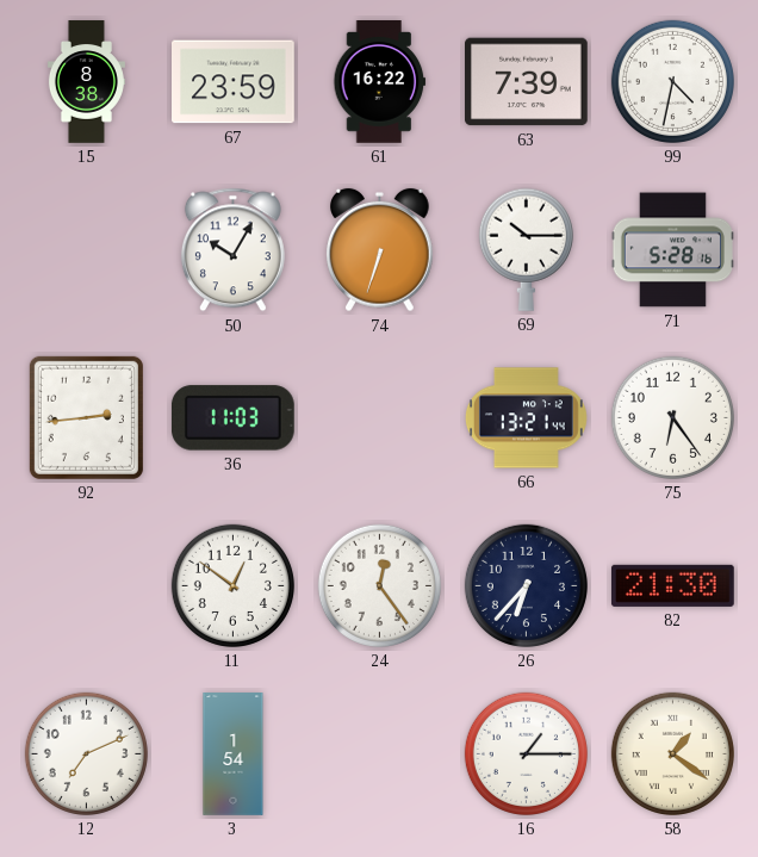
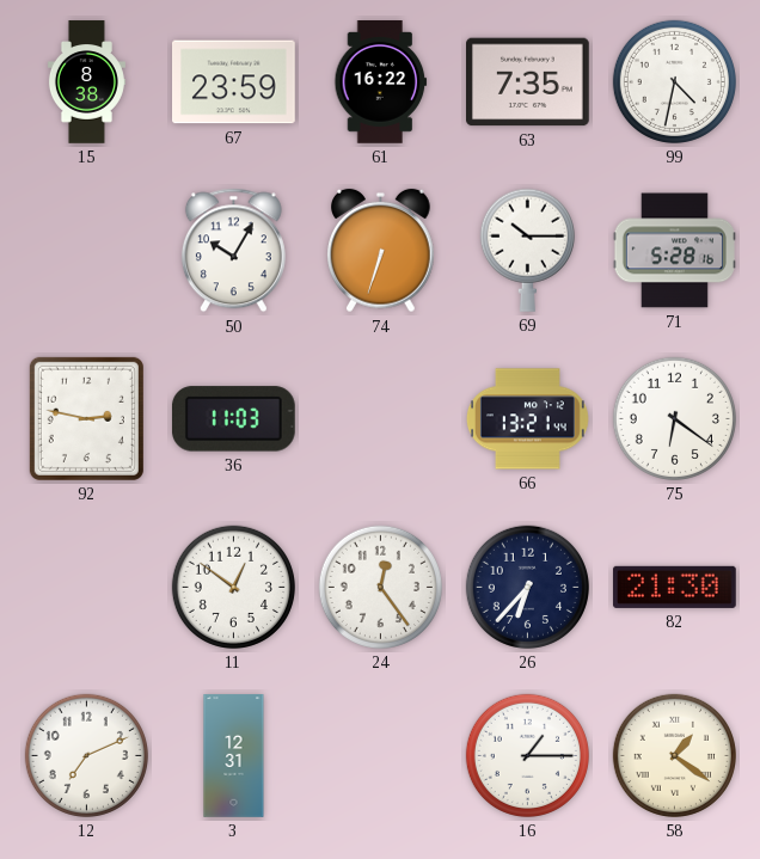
63: 7:39 -> 7:35 (528, 82)
92: 2:44 -> 2:47 (86, 418)
75: 6:24 -> 6:21 (674, 418)
3: 1:54 -> 12:31 (234, 756)
